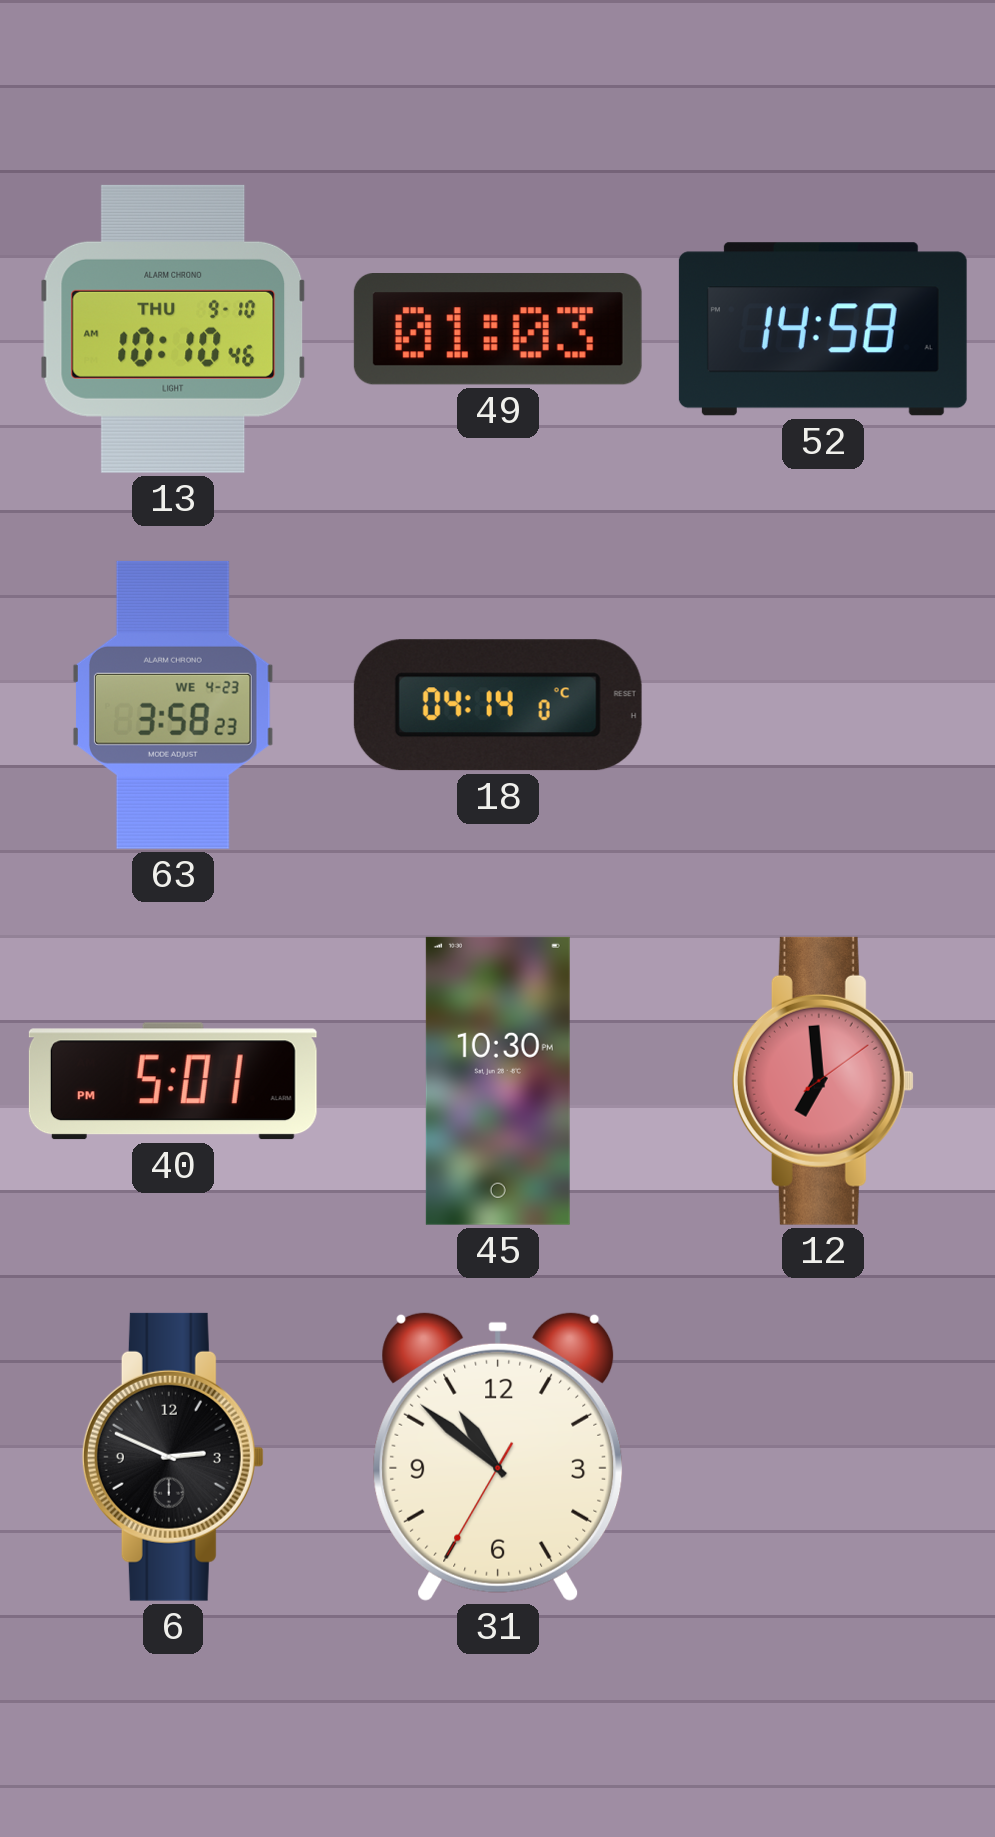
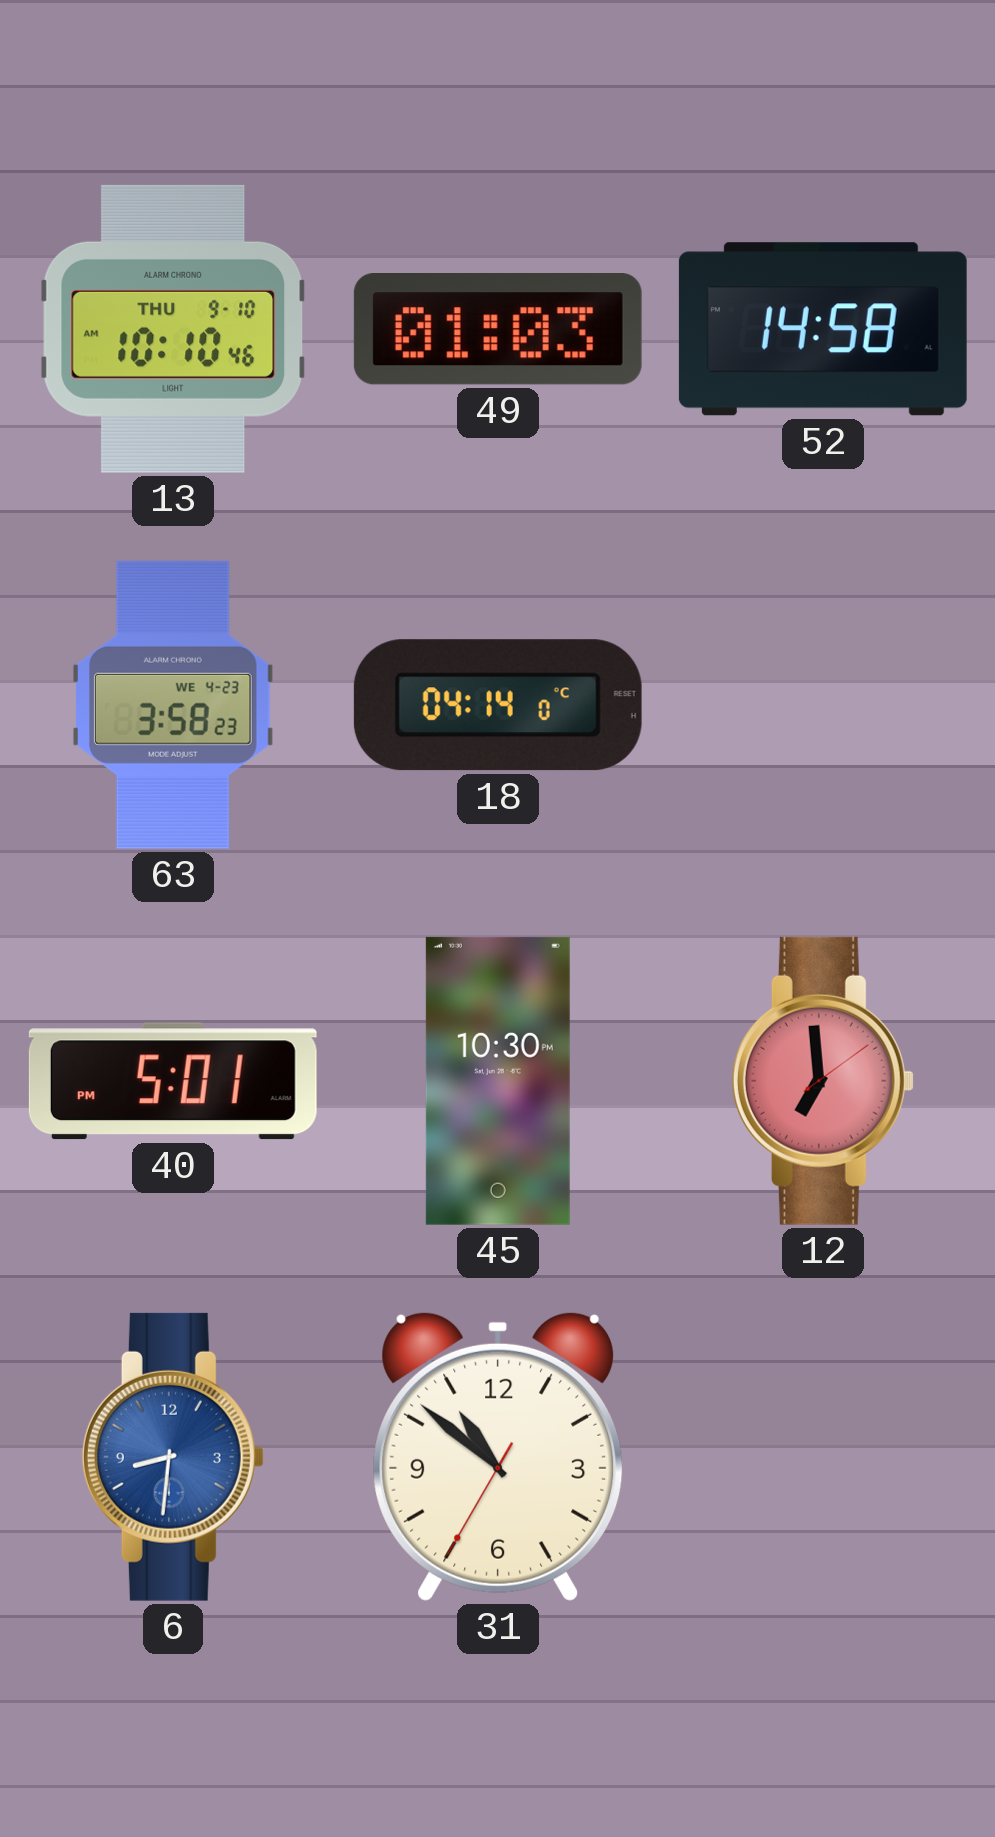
6: 2:49 -> 8:31 (173, 1457)
6 dial: black -> blue (173, 1457)
